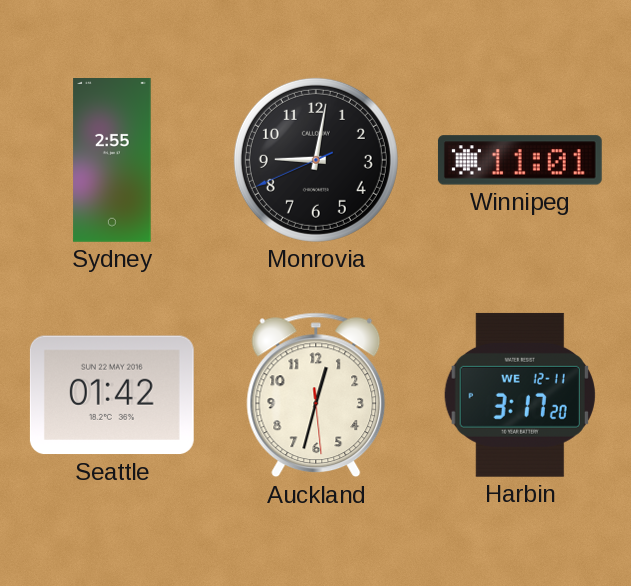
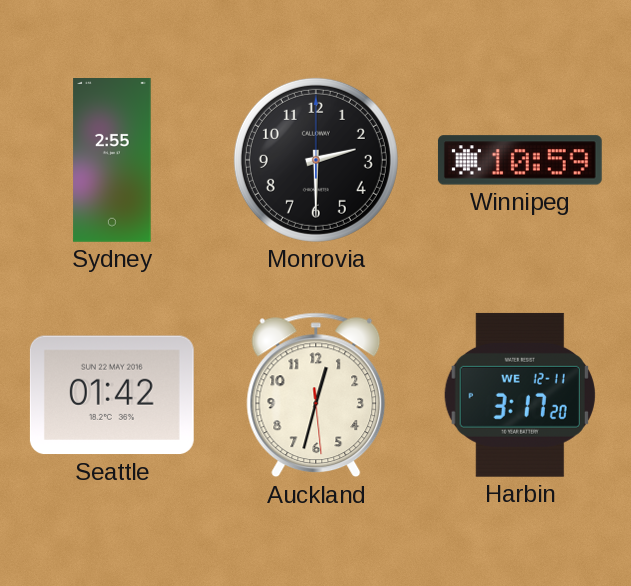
Monrovia: 9:01 -> 2:30 (316, 160)
Winnipeg: 11:01 -> 10:59 (520, 160)
